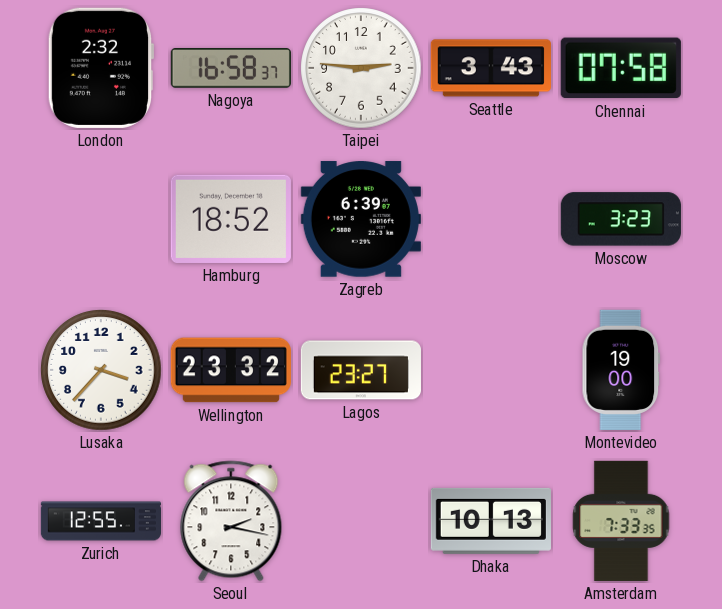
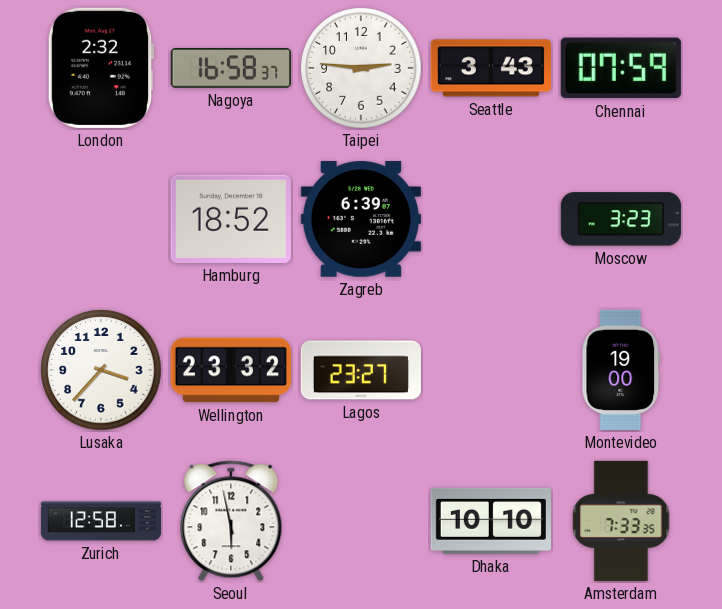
Chennai: 07:58 -> 07:59 (621, 68)
Zurich: 12:55 -> 12:58 (100, 521)
Seoul: 2:17 -> 5:58 (231, 521)
Dhaka: 10:13 -> 10:10 (491, 521)
